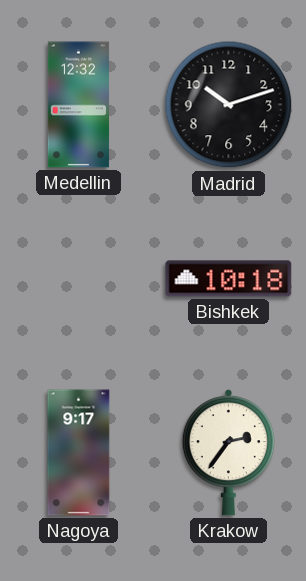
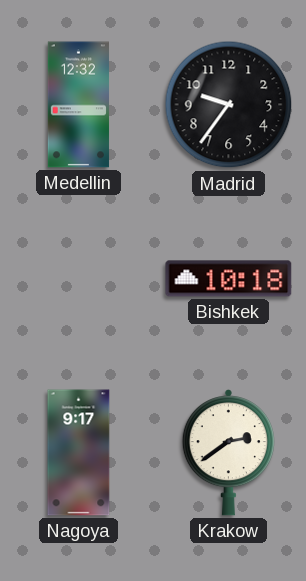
Madrid: 10:12 -> 9:36 (229, 105)
Krakow: 2:36 -> 2:39 (228, 453)
